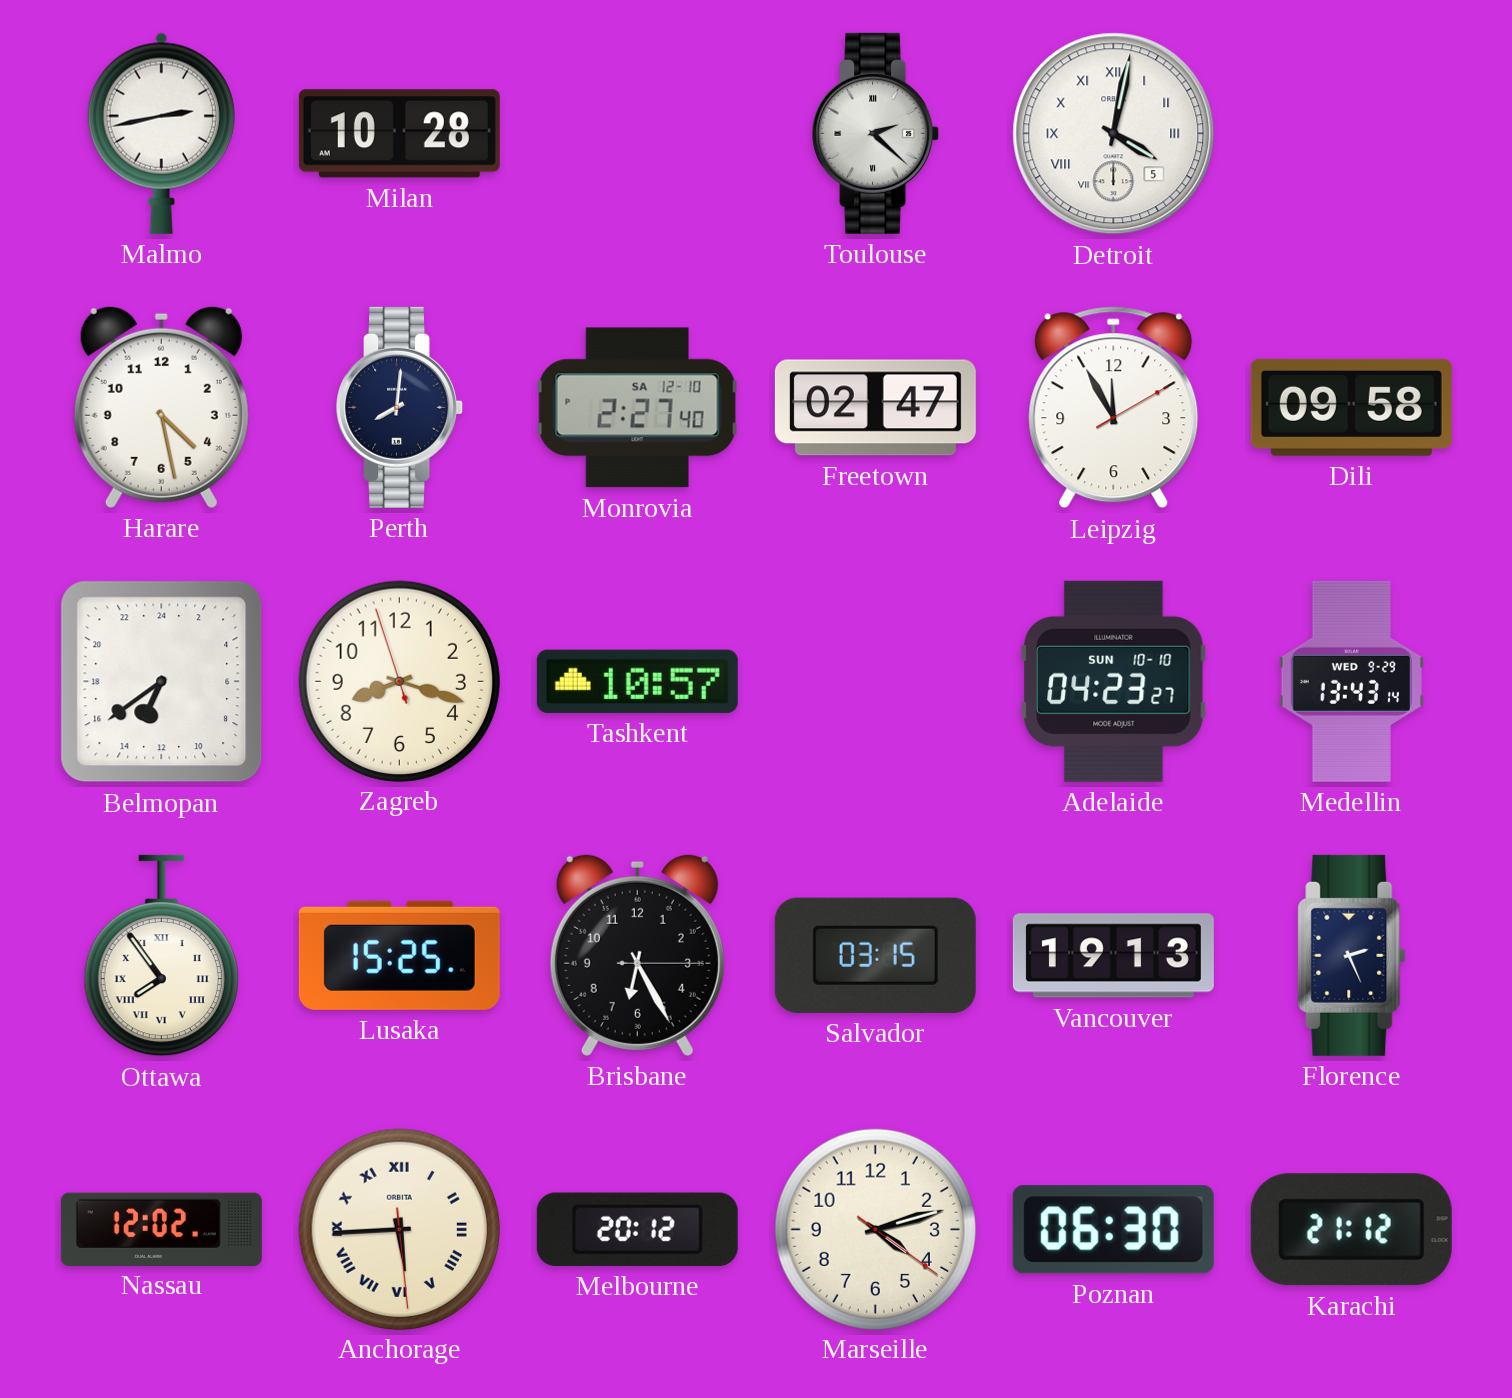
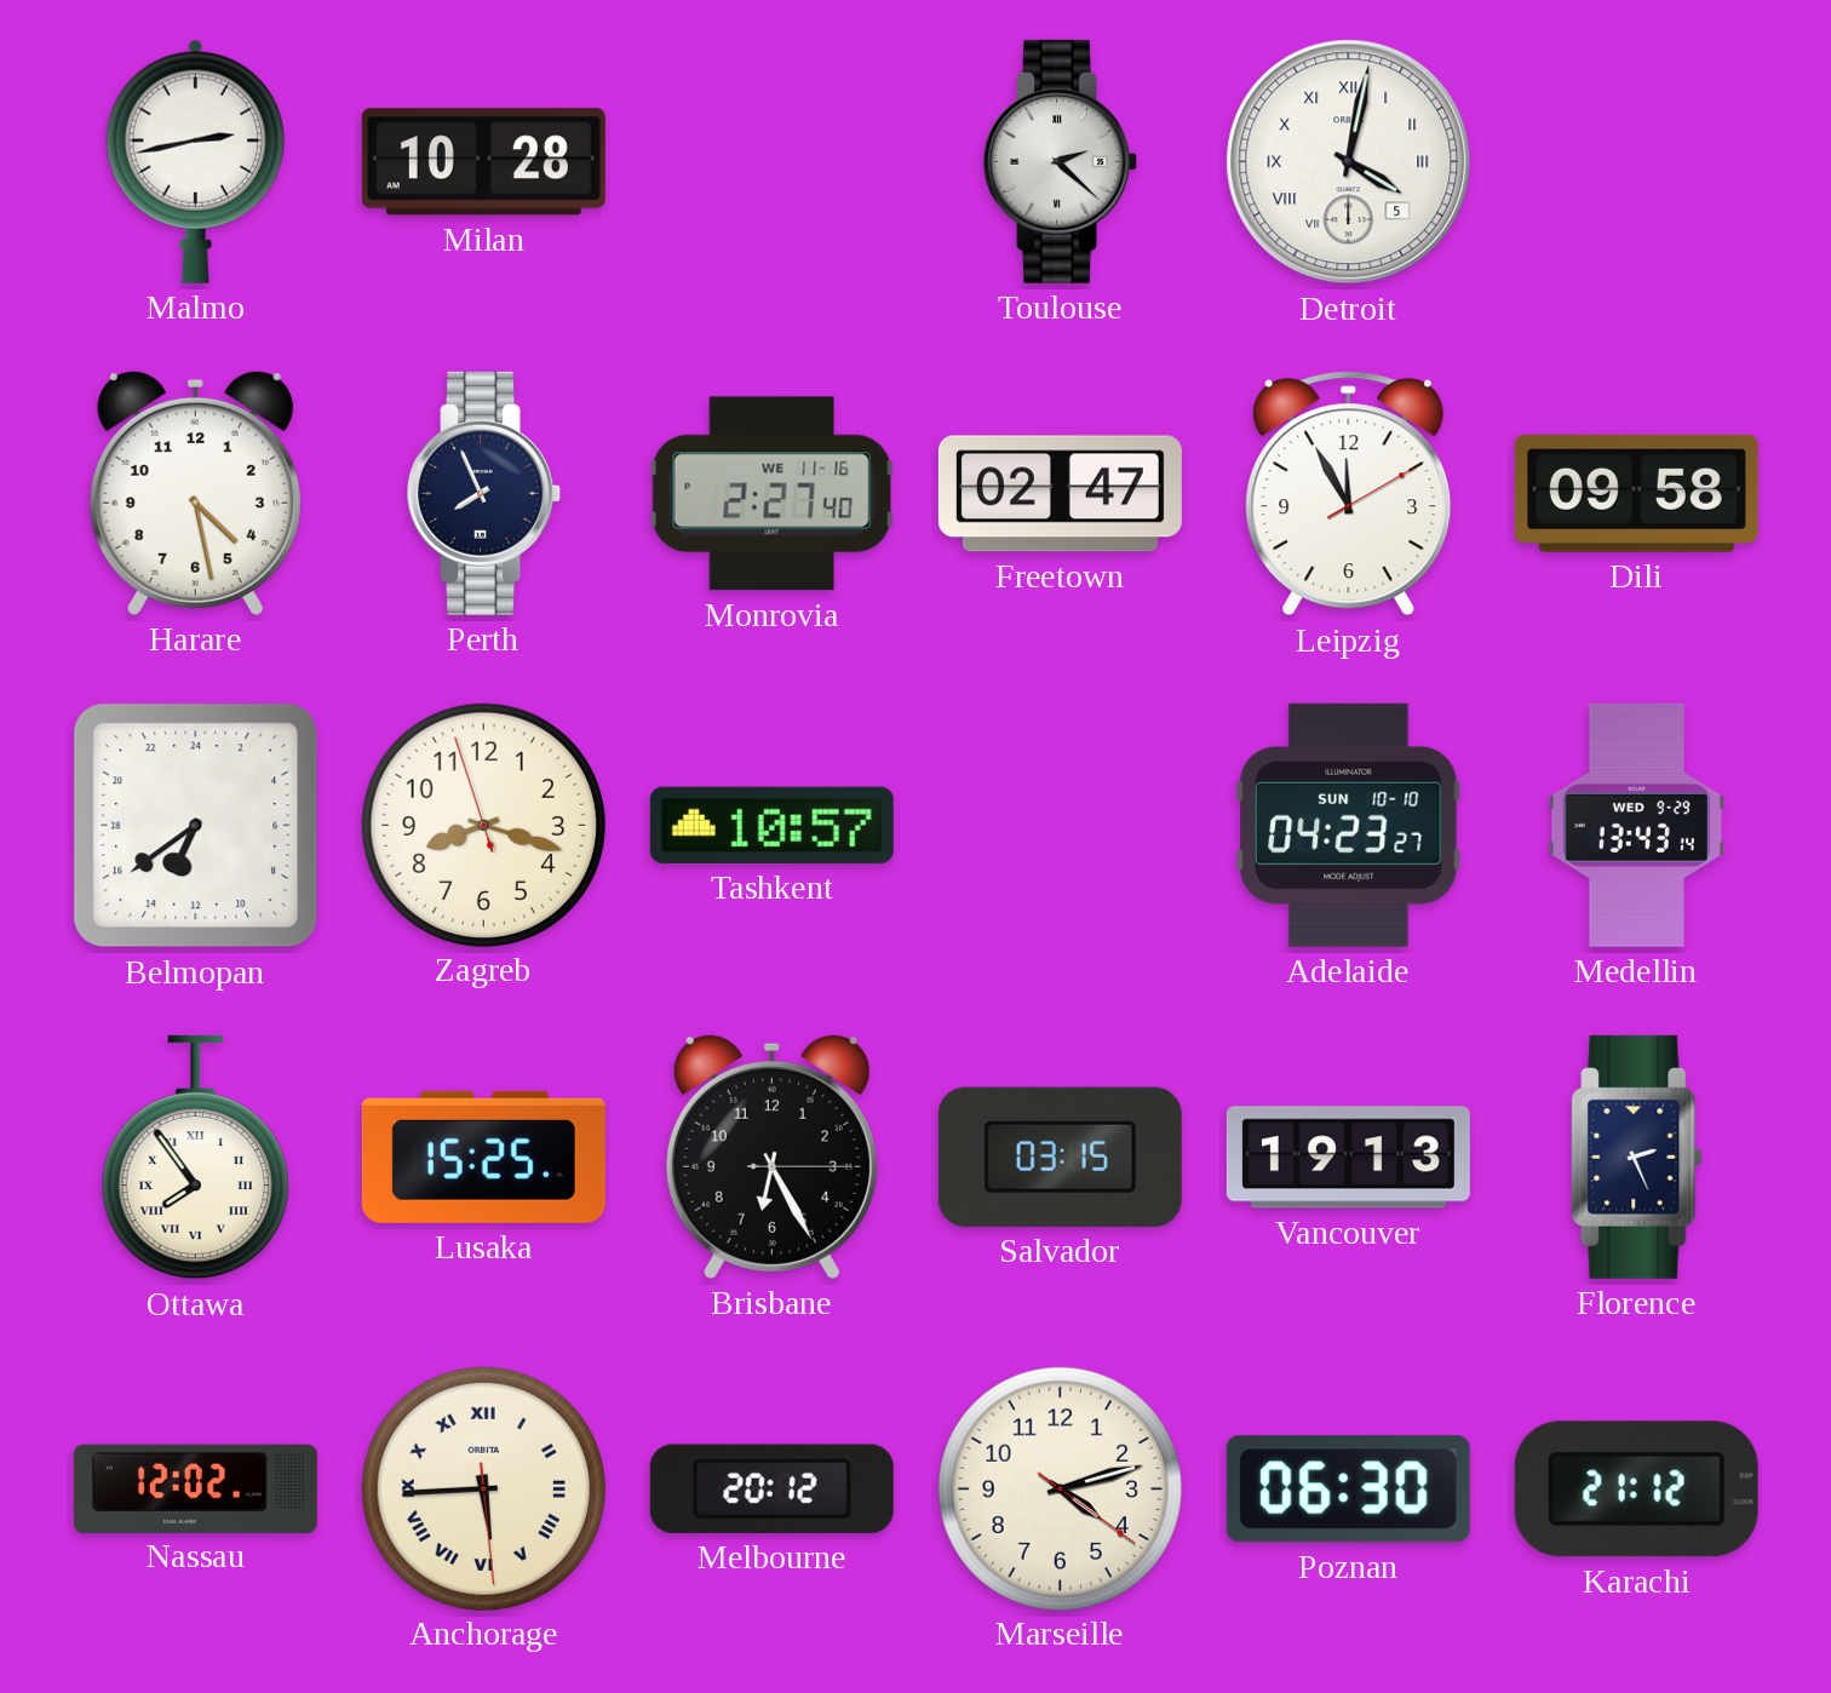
Perth: 8:01 -> 7:56 (484, 493)
Monrovia date: SA 12-10 -> WE 11-16 (773, 494)
